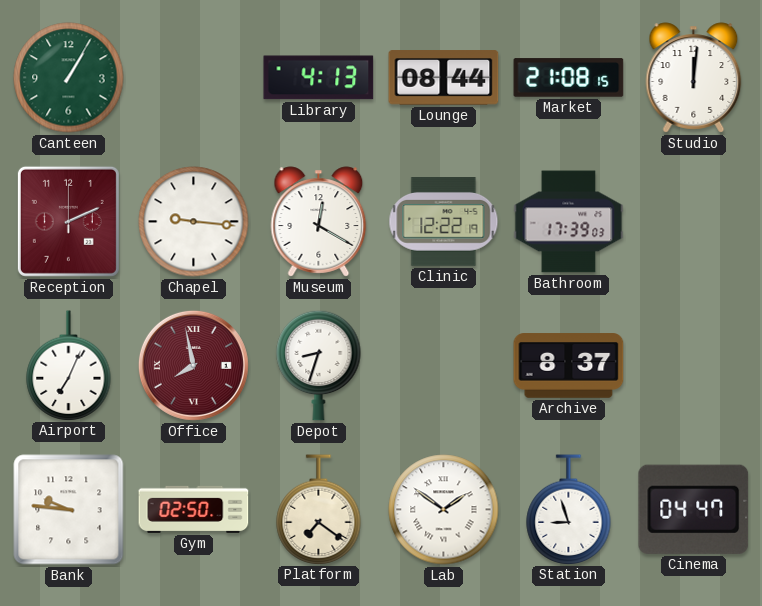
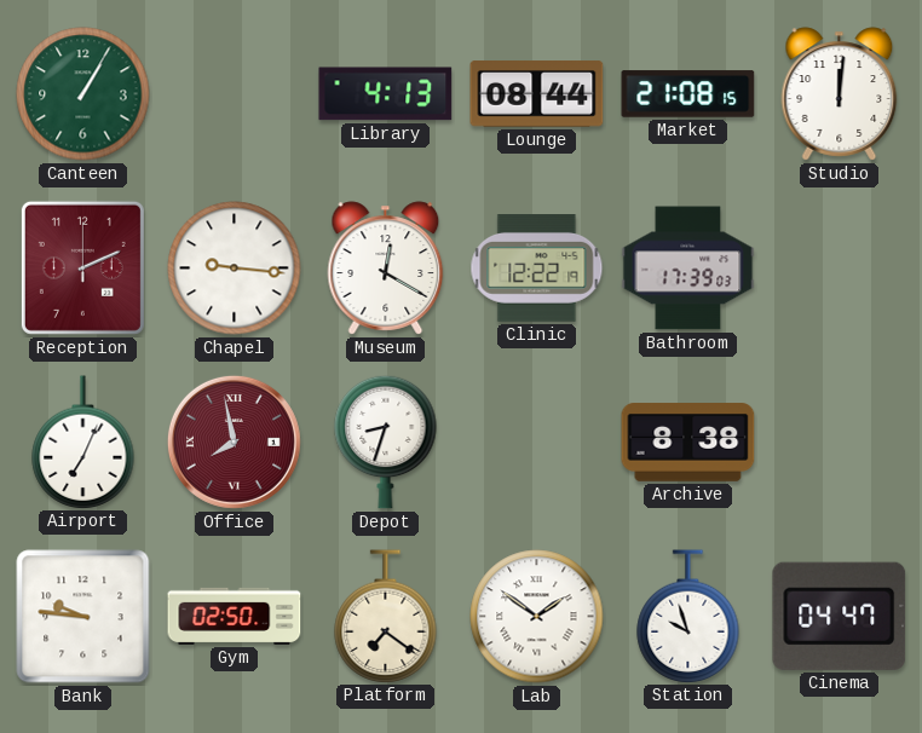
Archive: 8:37 -> 8:38 (688, 443)
Station: 8:57 -> 9:57 (688, 616)
